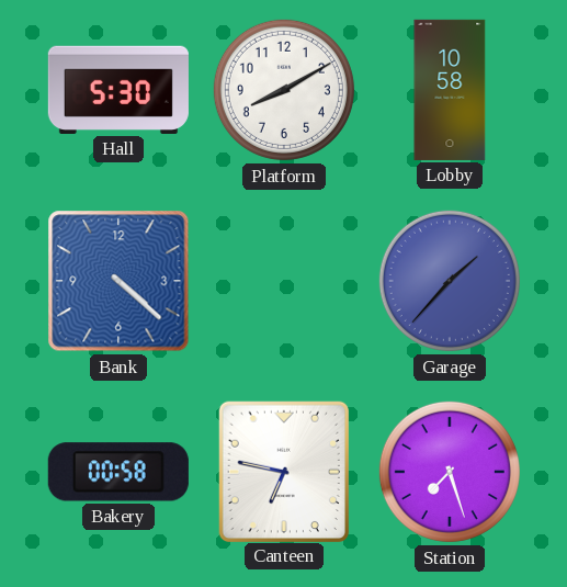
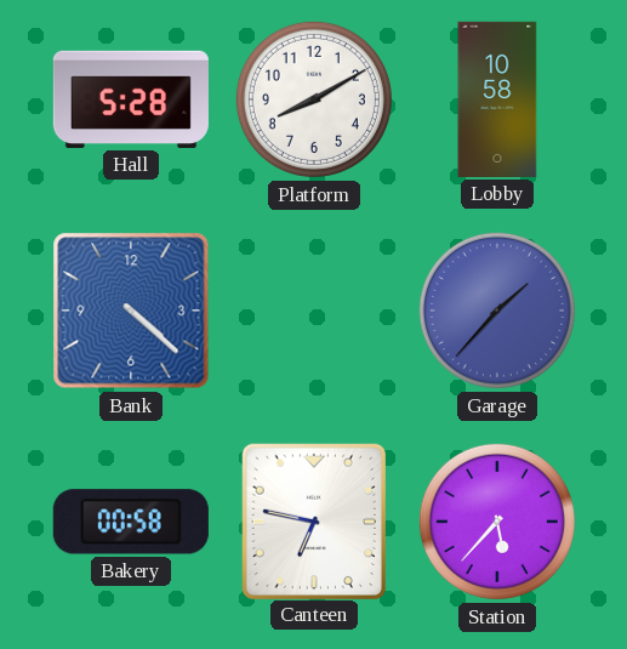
Hall: 5:30 -> 5:28 (131, 99)
Station: 7:27 -> 5:37 (497, 522)
